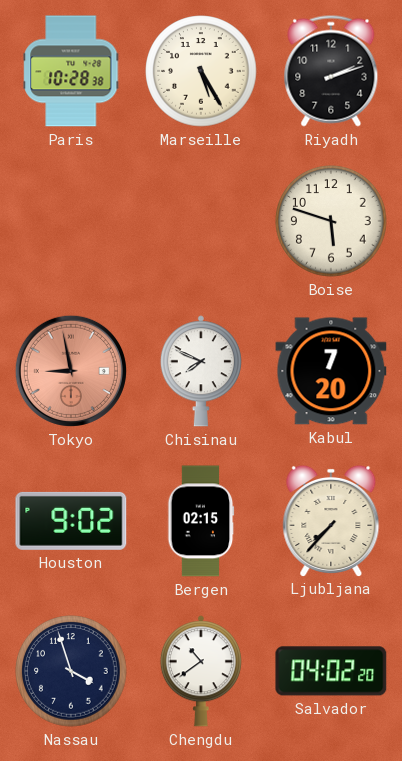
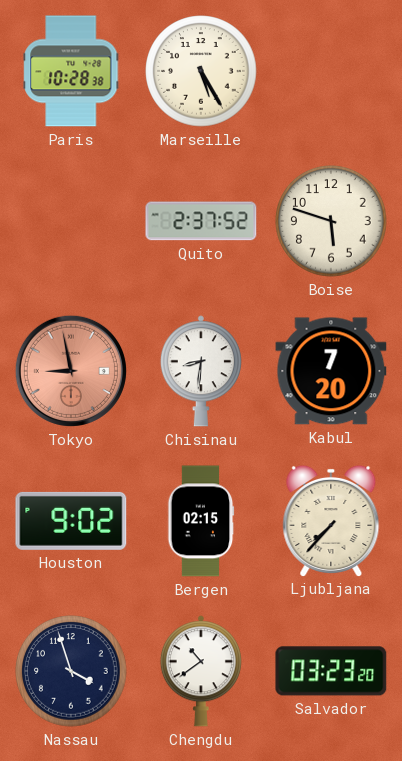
Riyadh: 2:12 -> none (331, 71)
Quito: none -> 2:37 (201, 221)
Chisinau: 7:49 -> 8:31 (201, 371)
Salvador: 04:02 -> 03:23 (331, 671)
